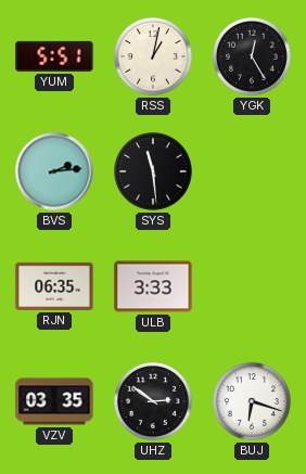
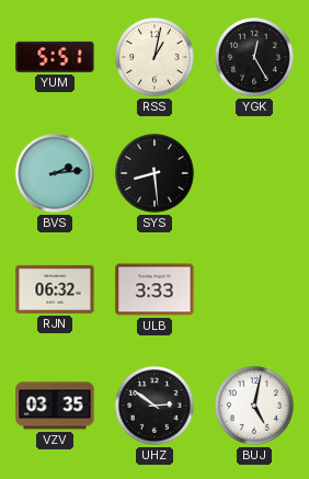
SYS: 11:29 -> 8:29 (154, 173)
RJN: 06:35 -> 06:32 (55, 289)
BUJ: 6:18 -> 5:02 (254, 406)
